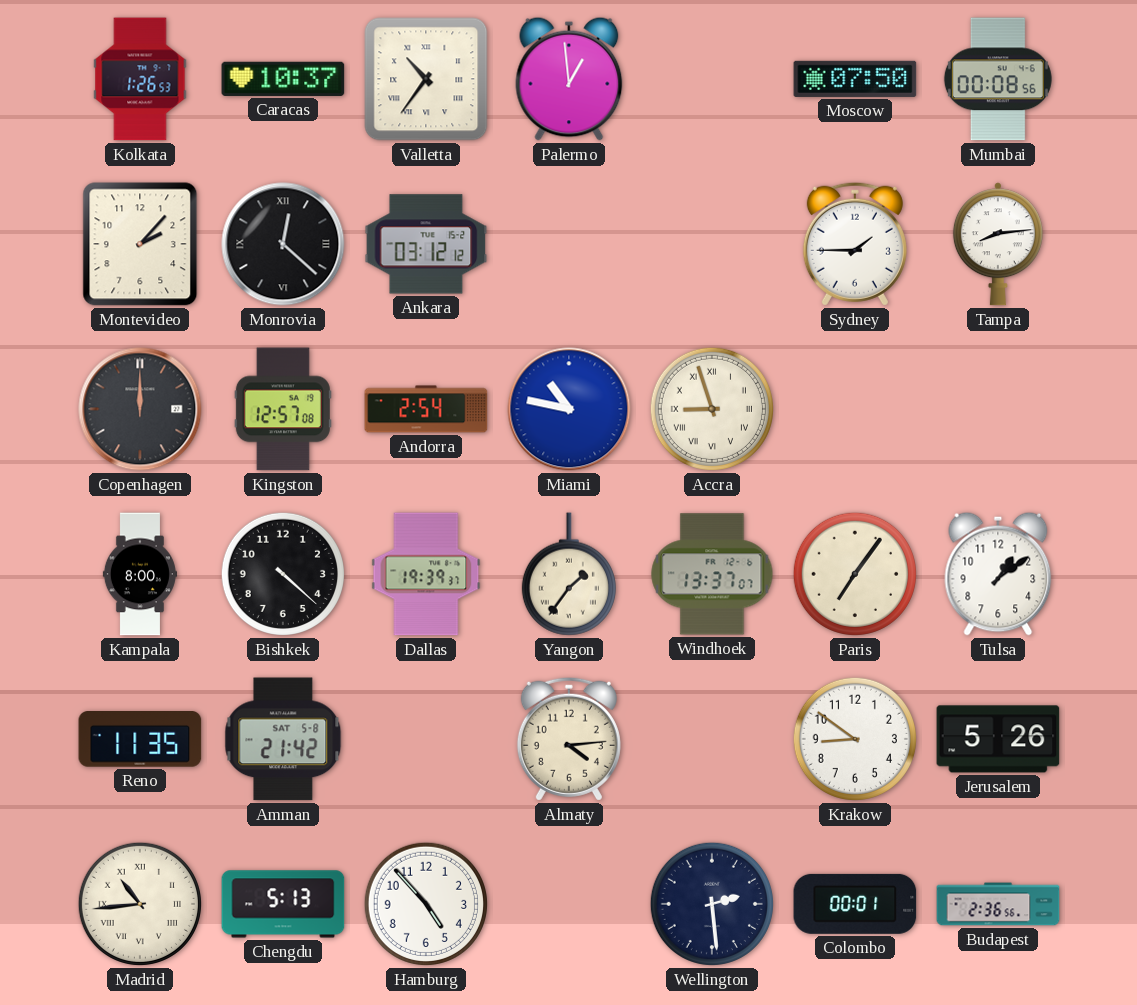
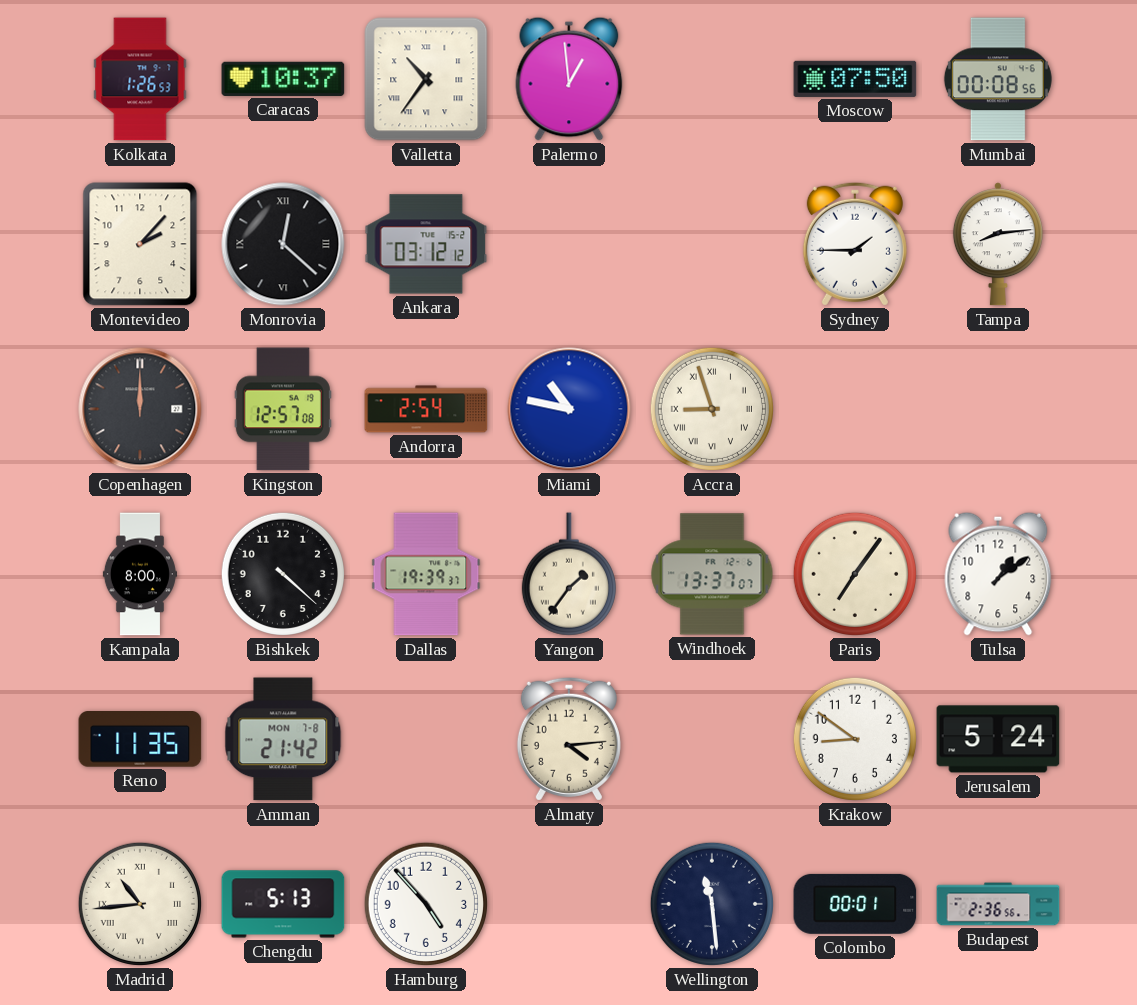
Amman date: SAT 5-8 -> MON 7-8 (283, 739)
Jerusalem: 5:26 -> 5:24 (998, 739)
Wellington: 2:29 -> 11:29 (712, 904)
